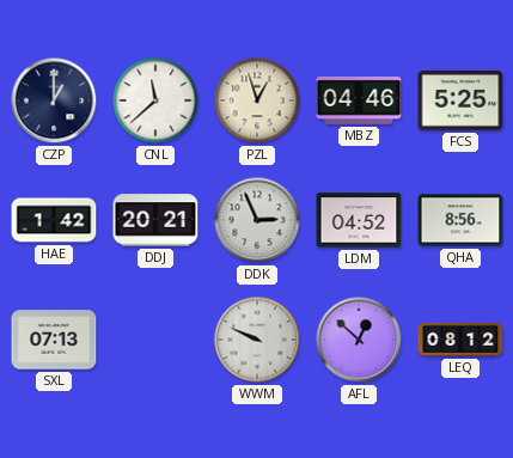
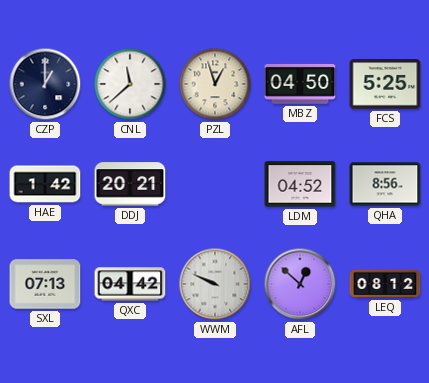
MBZ: 04:46 -> 04:50 (300, 84)
DDK: 2:56 -> none (257, 220)
QXC: none -> 04:42 (130, 284)
